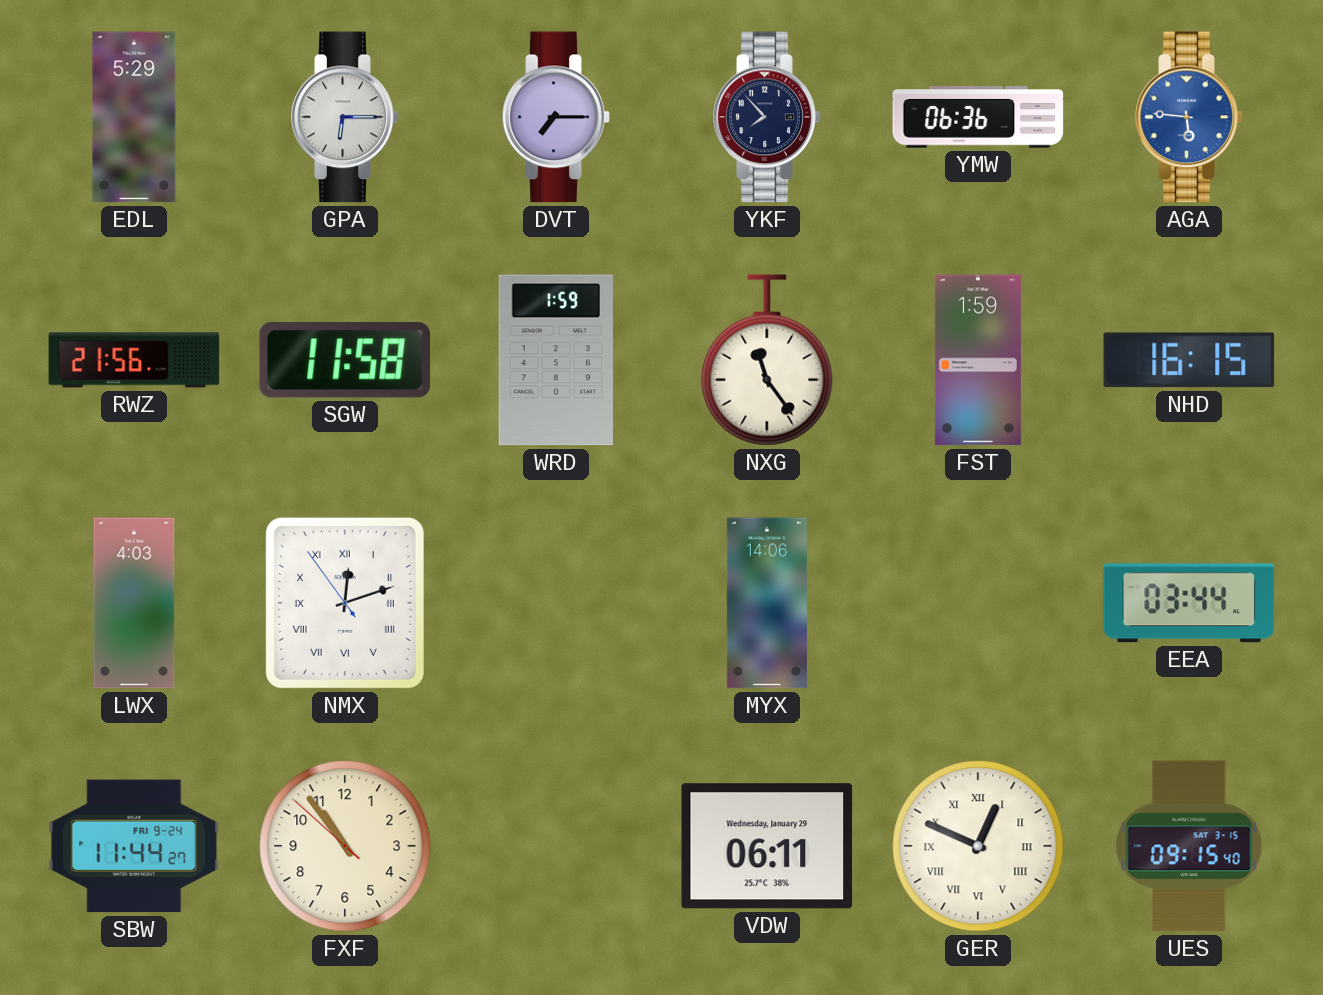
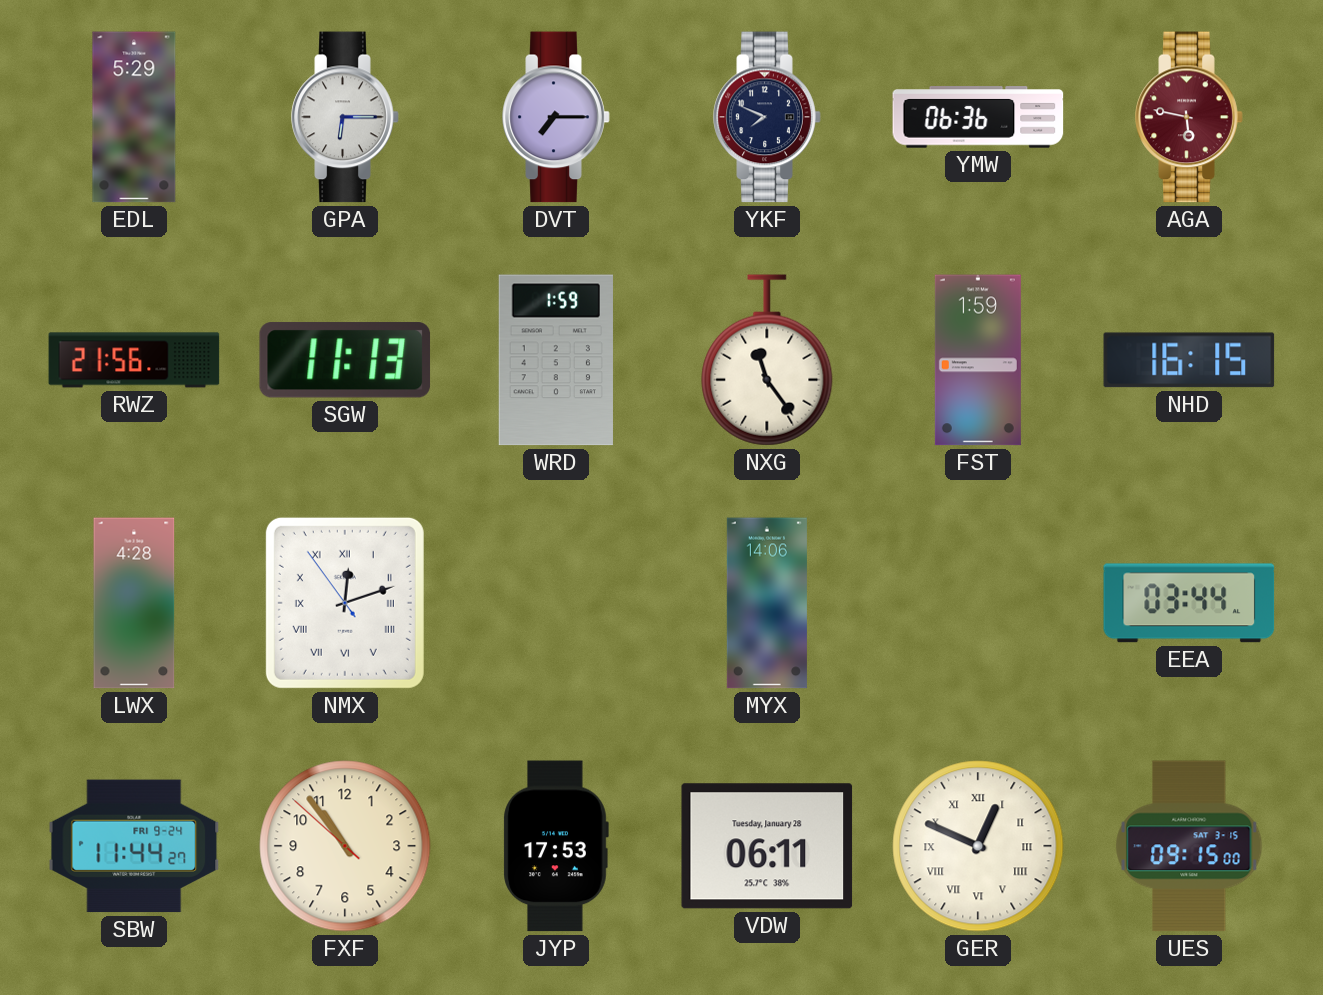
YKF: 7:53 -> 7:49 (767, 117)
AGA: 5:46 -> 5:47 (1189, 117)
AGA dial: blue -> burgundy (1189, 117)
SGW: 11:58 -> 11:13 (345, 360)
LWX: 4:03 -> 4:28 (134, 603)
JYP: none -> 17:53 (556, 846)
VDW date: Wednesday, January 29 -> Tuesday, January 28 (767, 846)
UES: 09:15:40 -> 09:15:00 (1189, 846)
